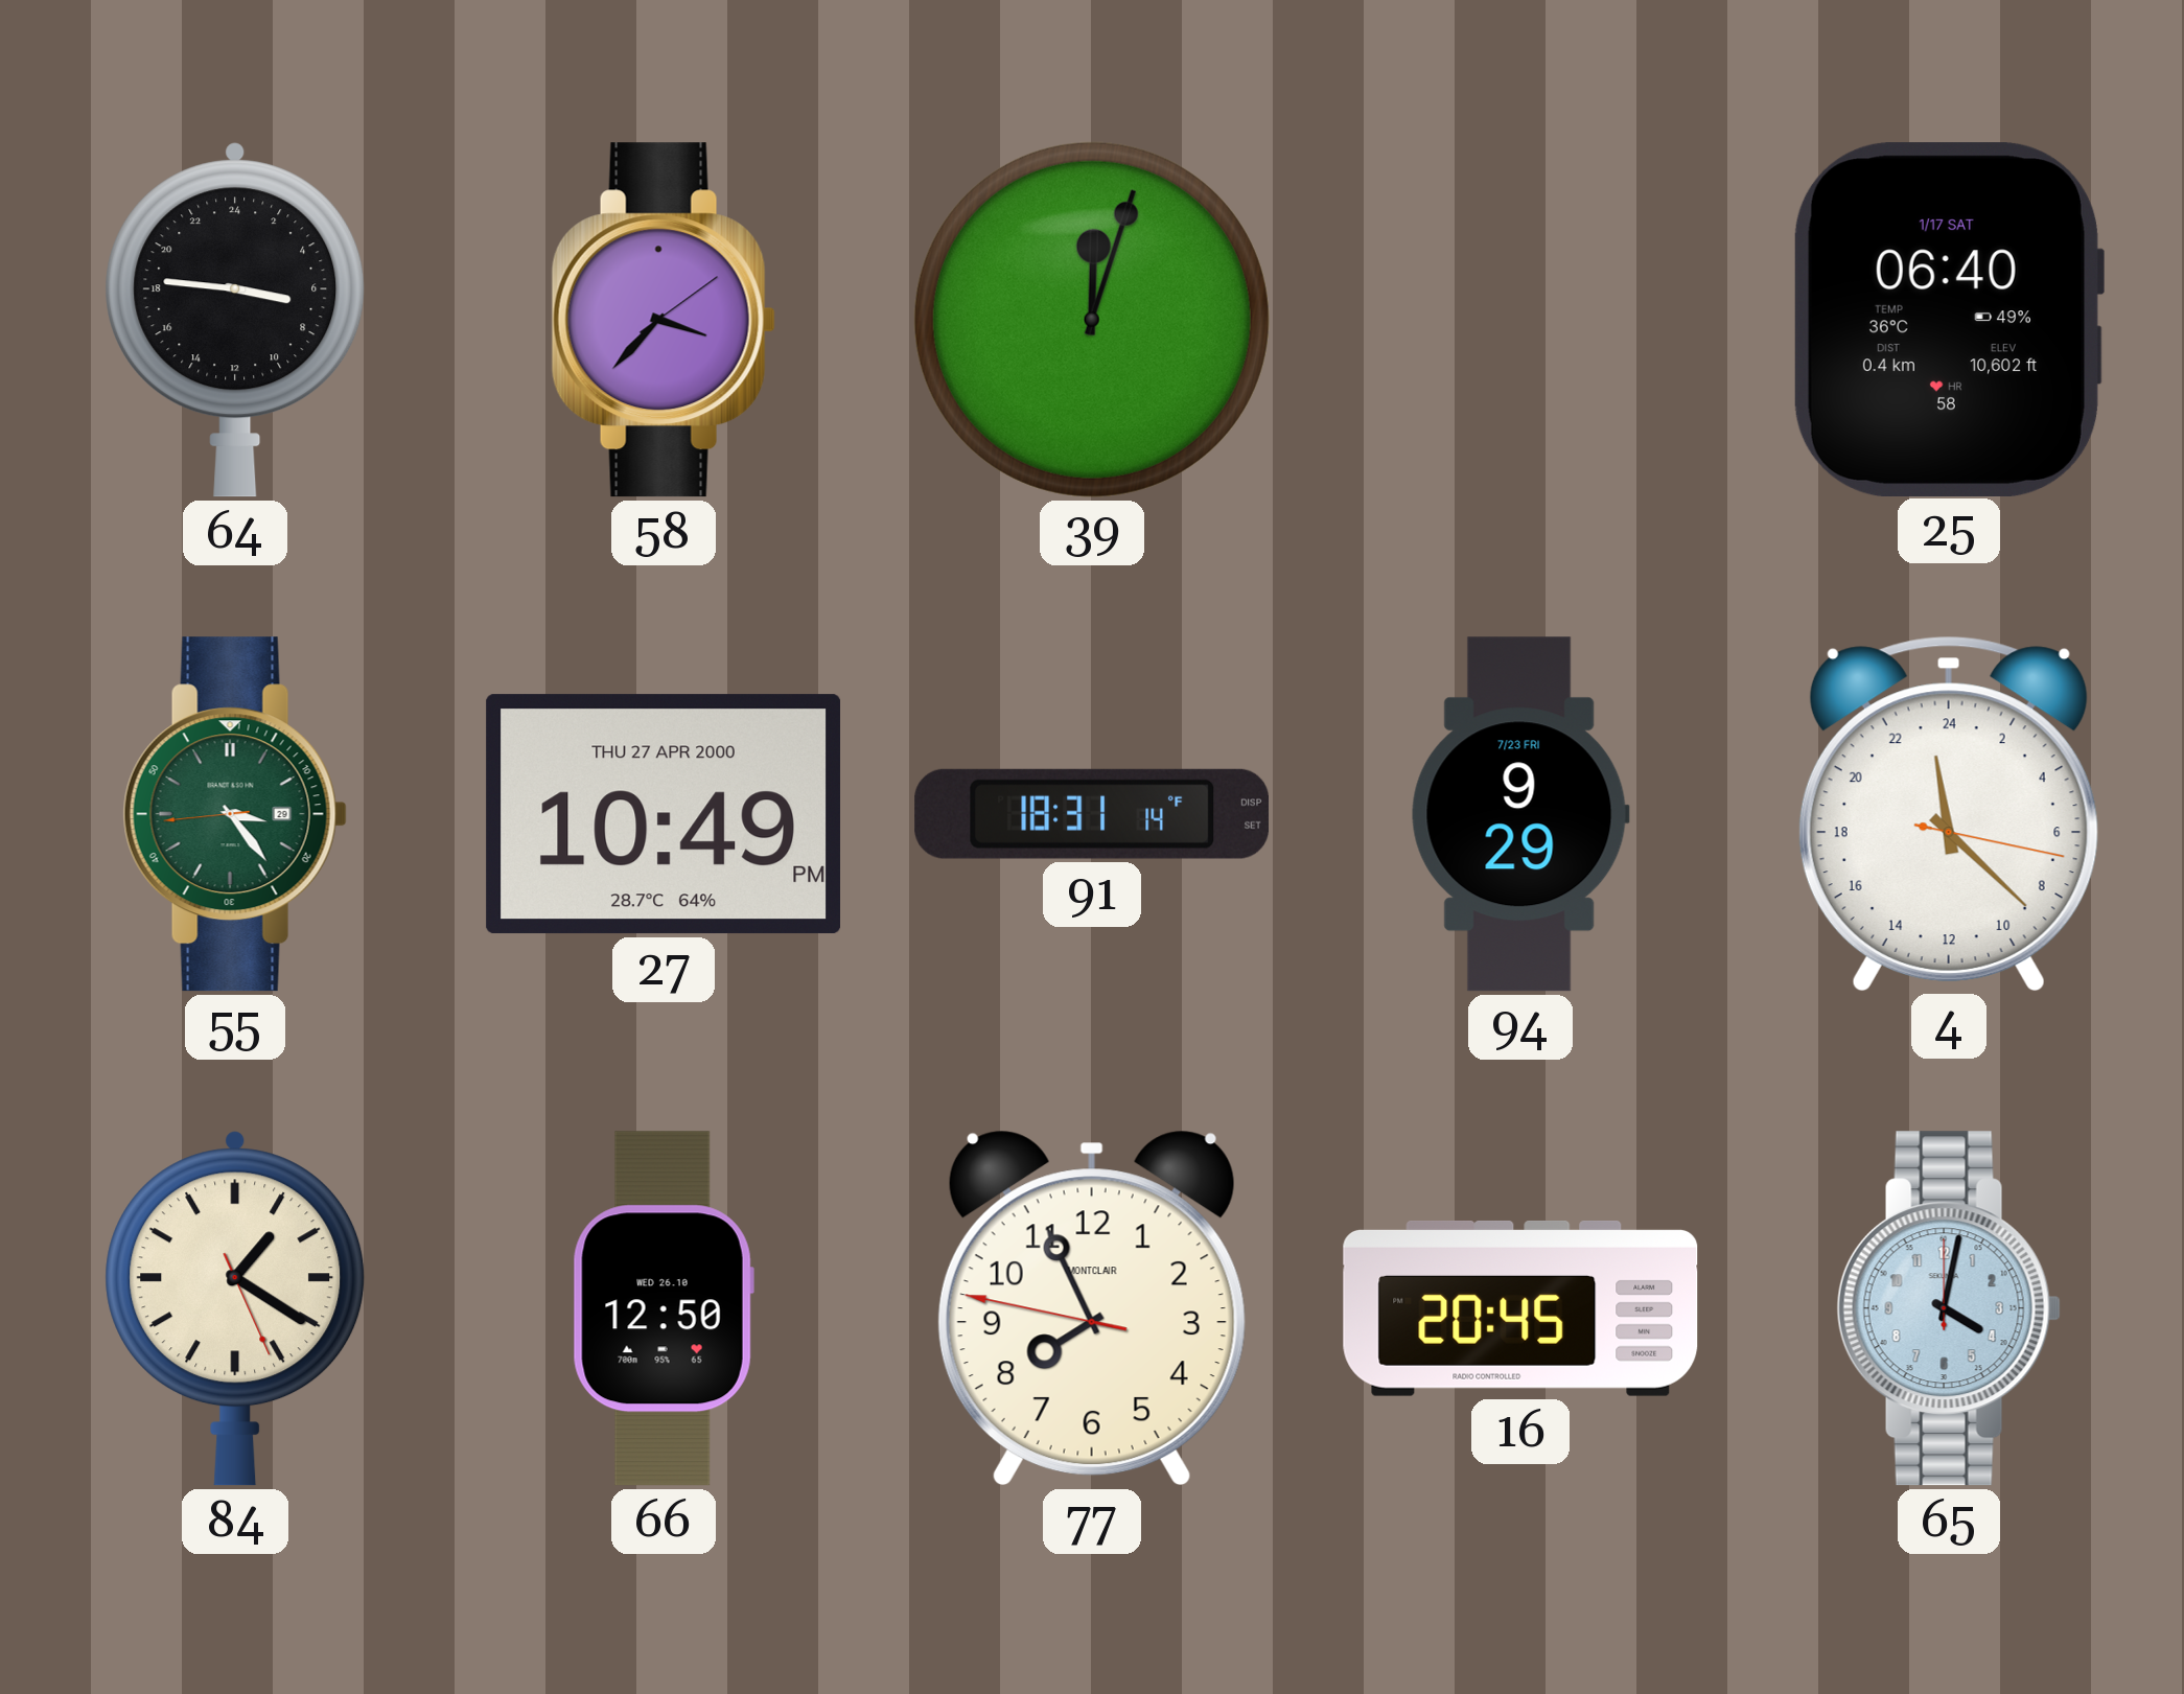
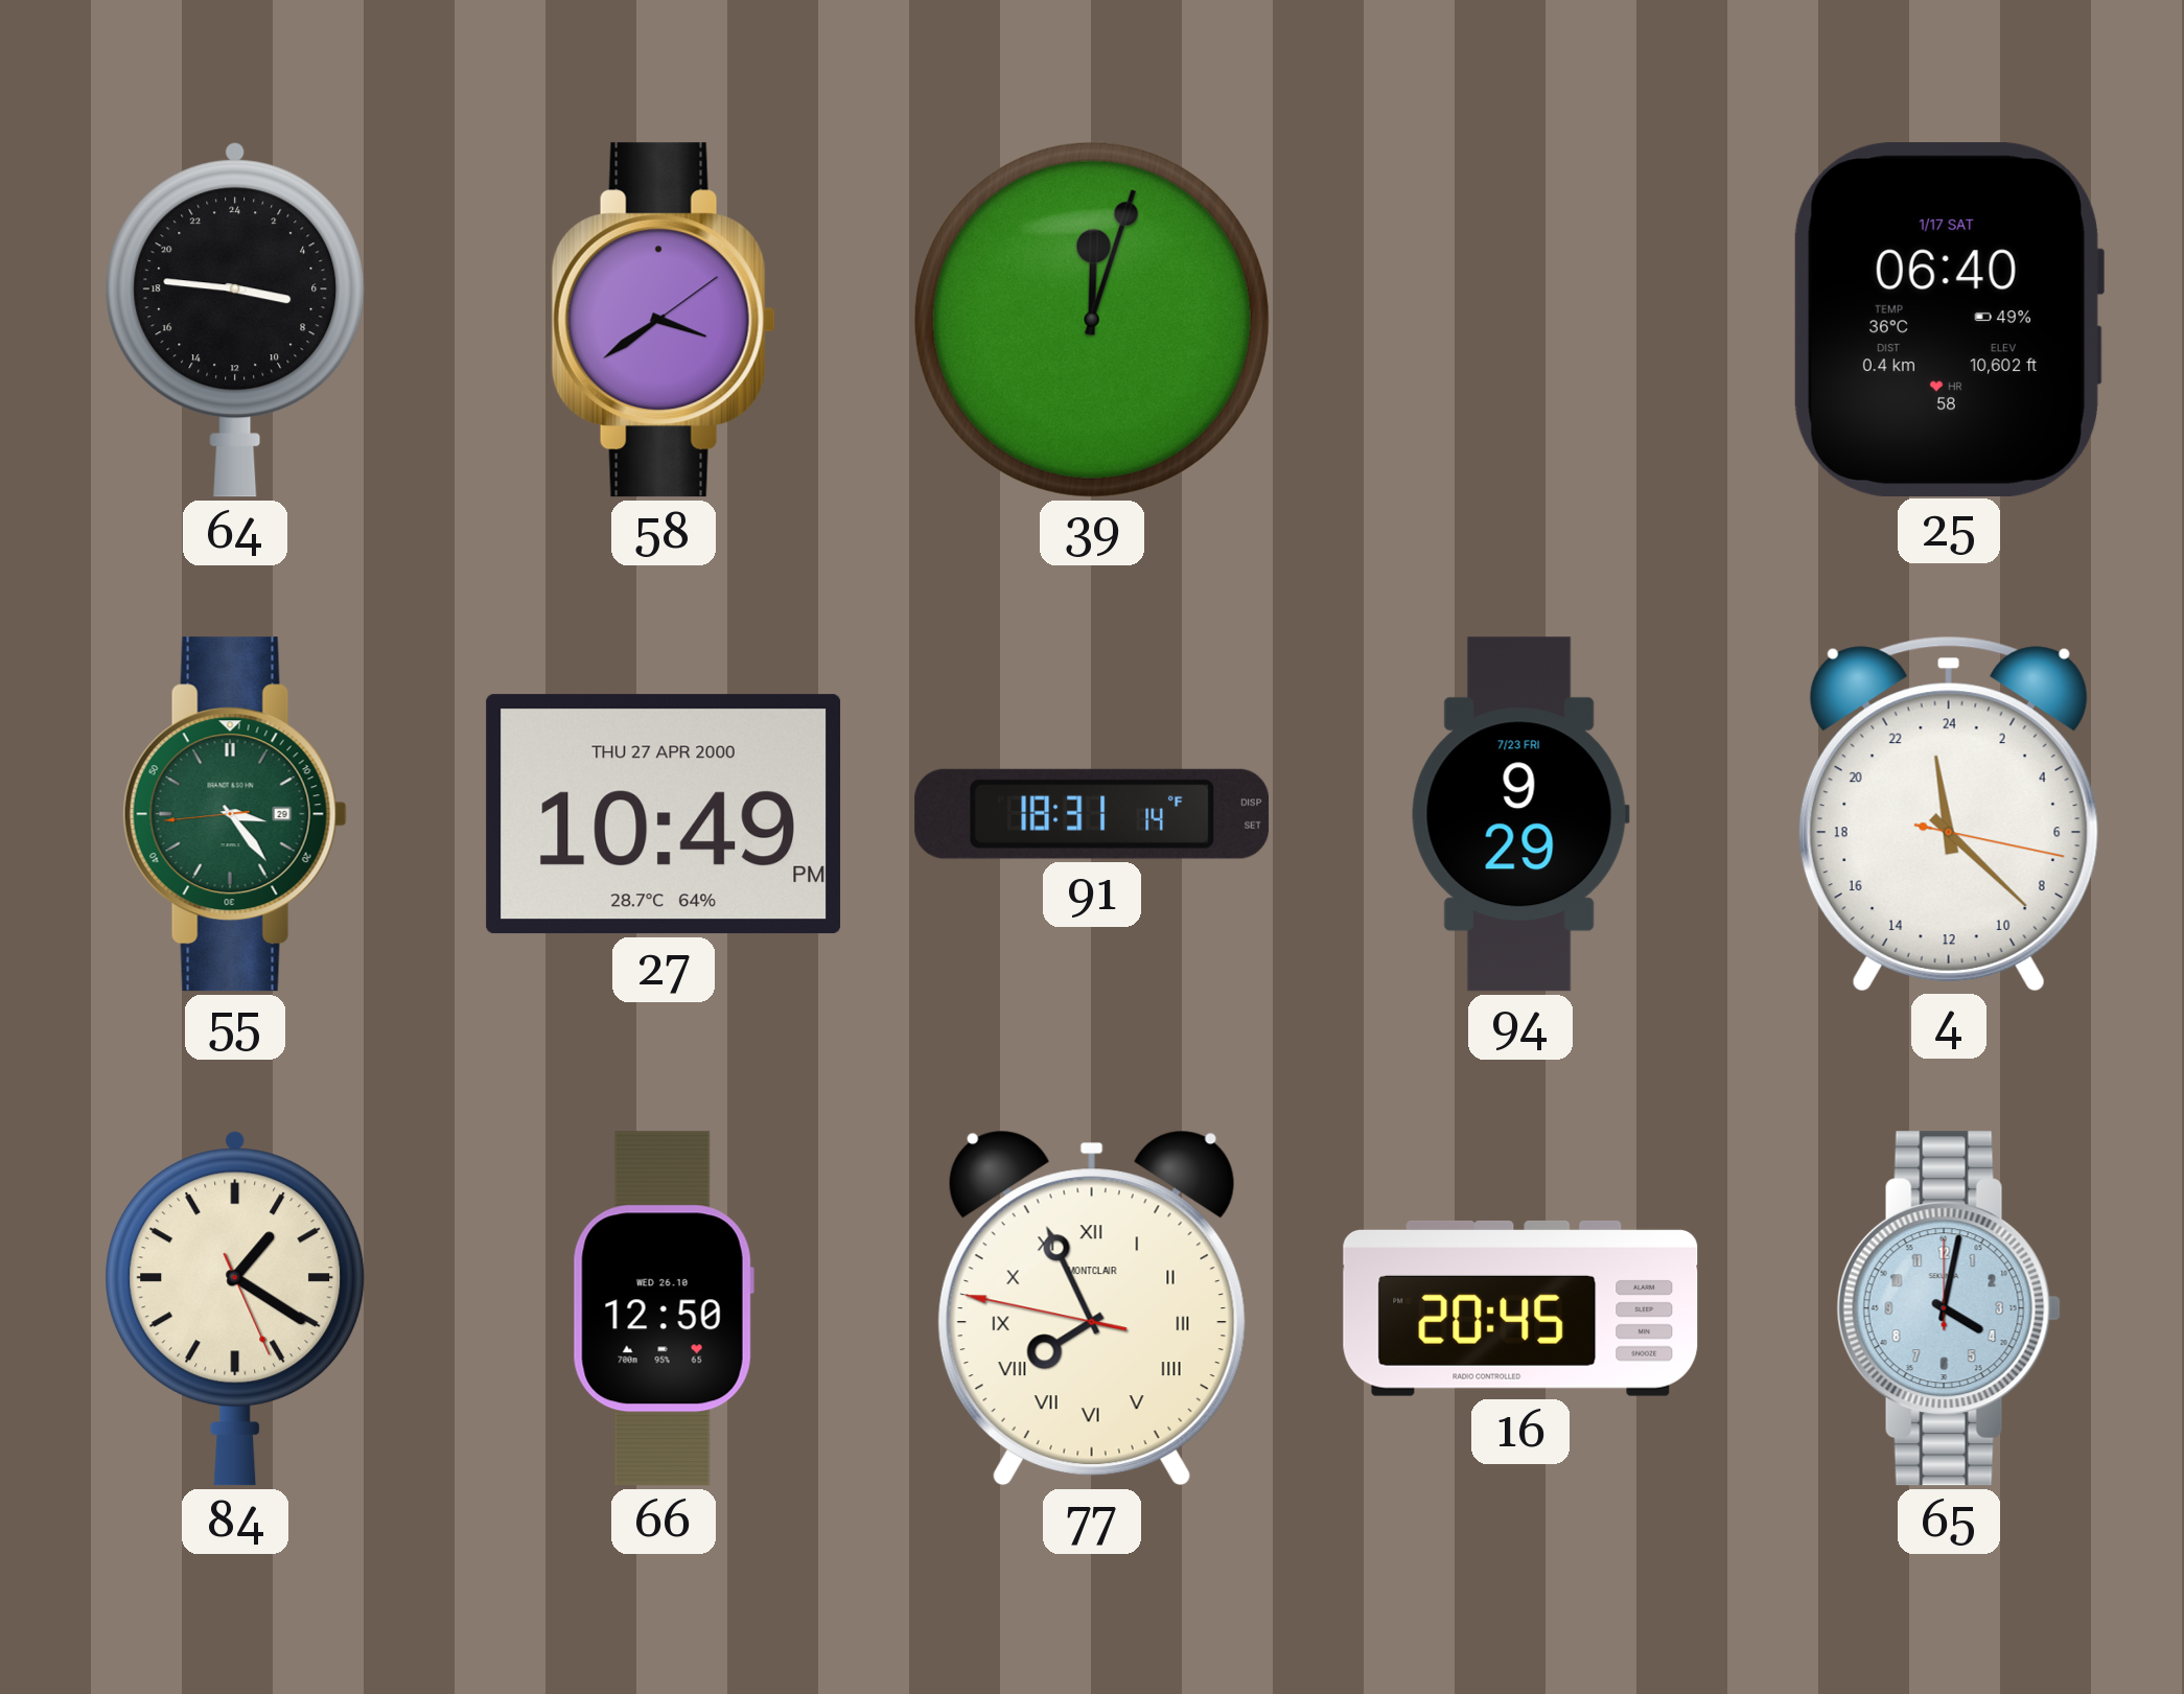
58: 3:37 -> 3:39 (664, 320)
77 numerals: Arabic -> Roman (1092, 1308)
